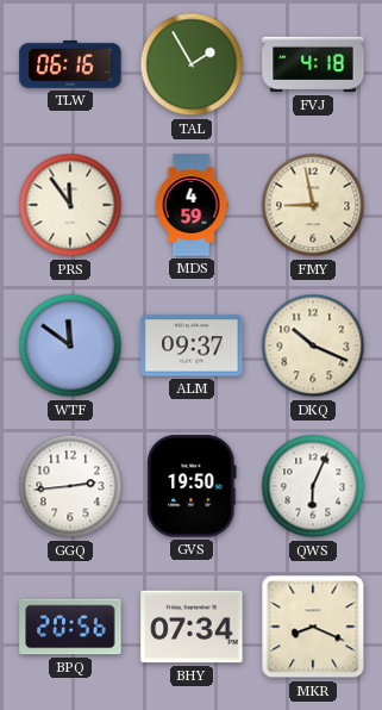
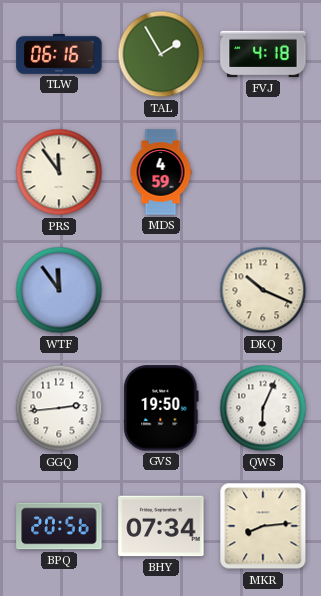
FMY: 8:58 -> none (313, 205)
WTF: 11:51 -> 11:54 (59, 290)
ALM: 09:37 -> none (192, 345)
MKR: 8:19 -> 8:14 (263, 526)
